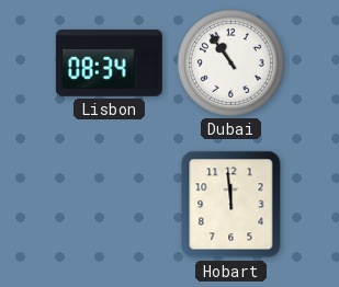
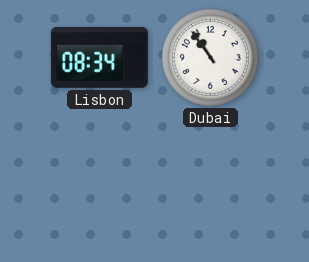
Hobart: 11:59 -> none (231, 205)
